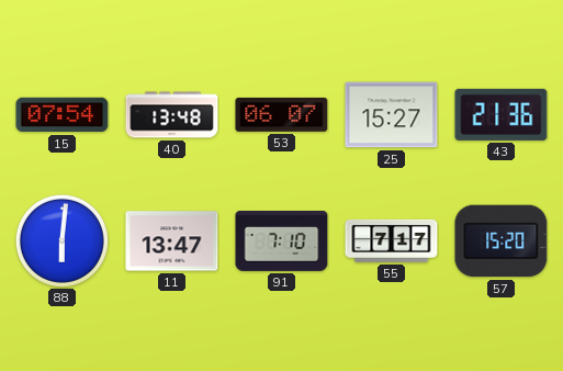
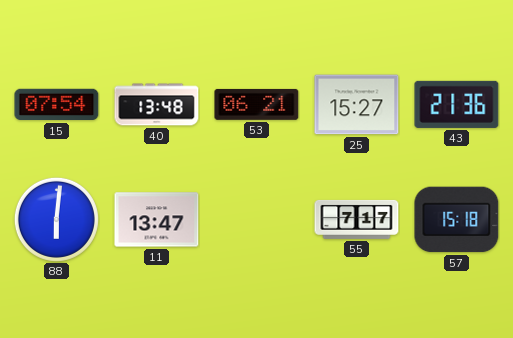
53: 06:07 -> 06:21 (257, 104)
91: 7:10 -> none (282, 241)
57: 15:20 -> 15:18 (457, 220)
